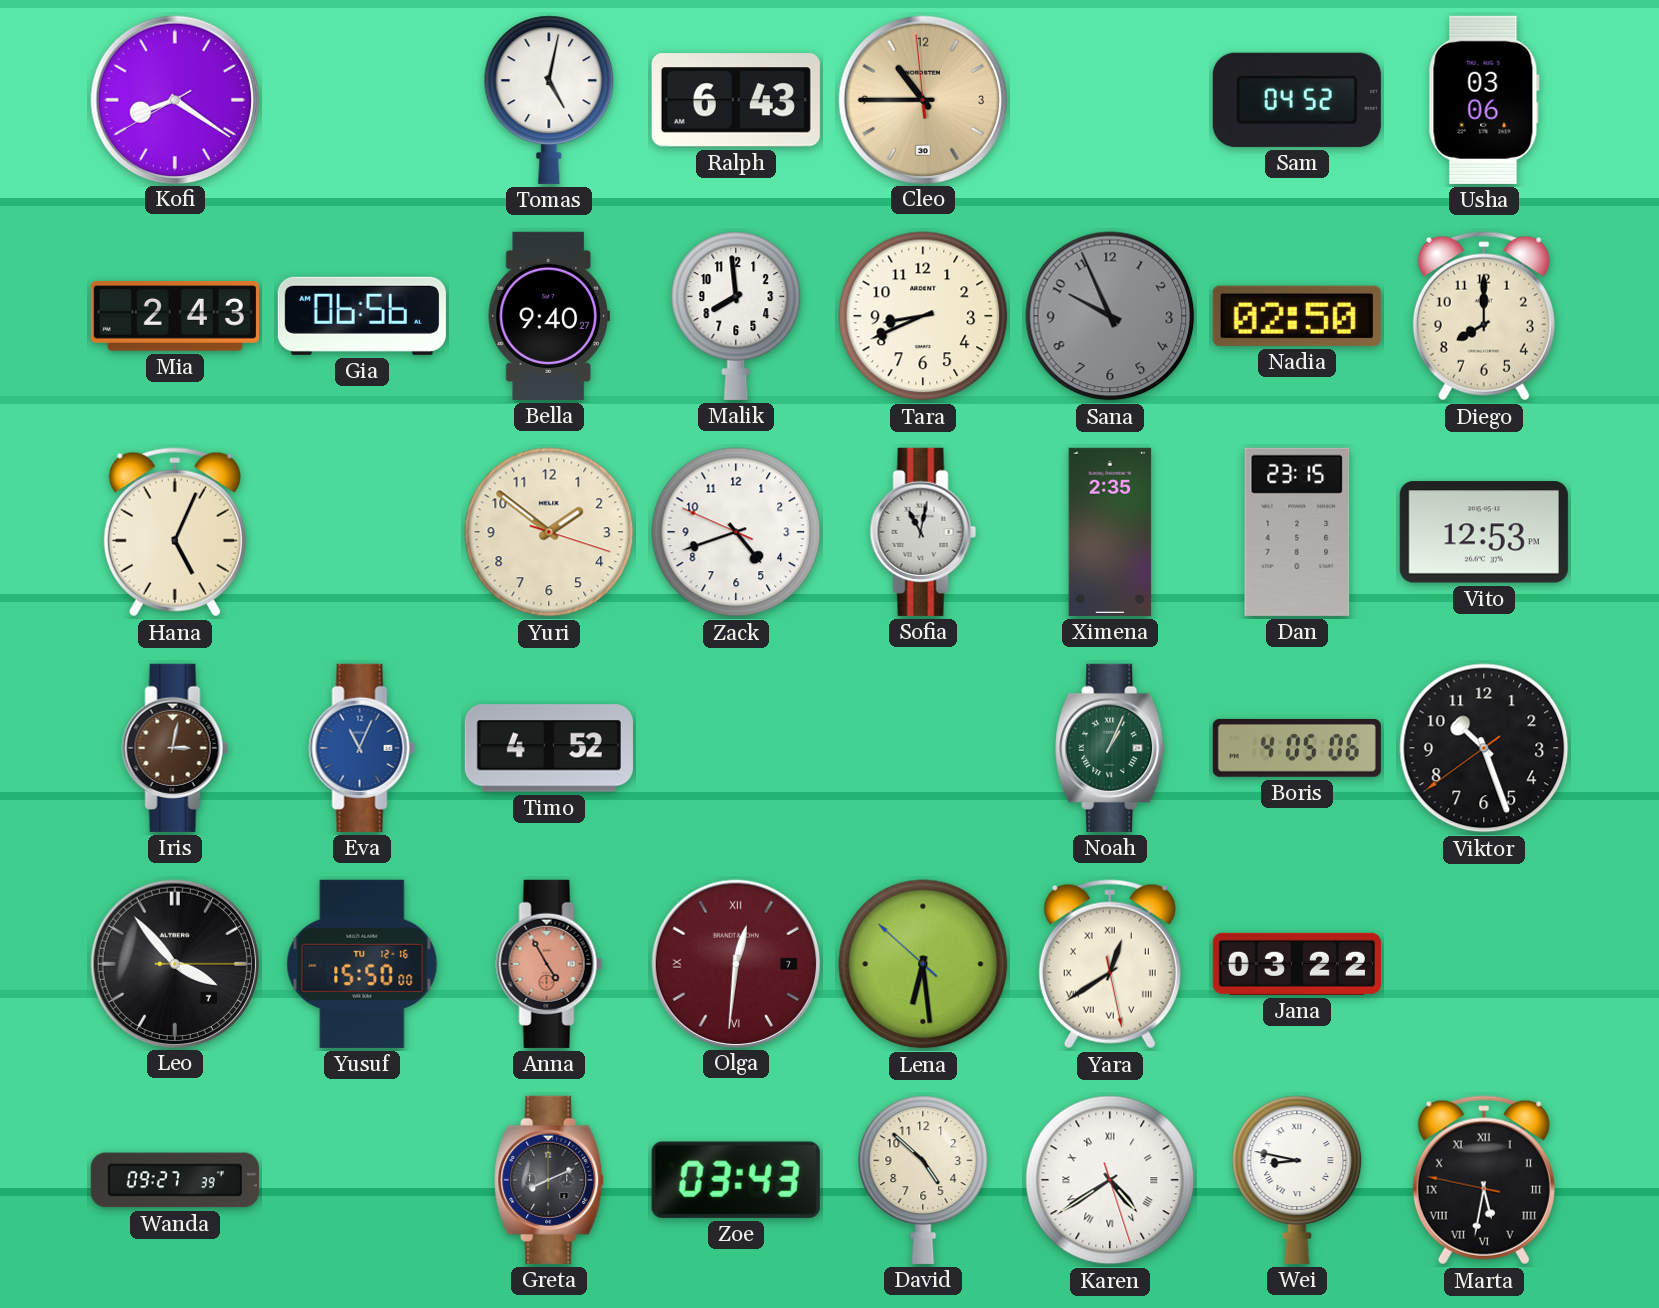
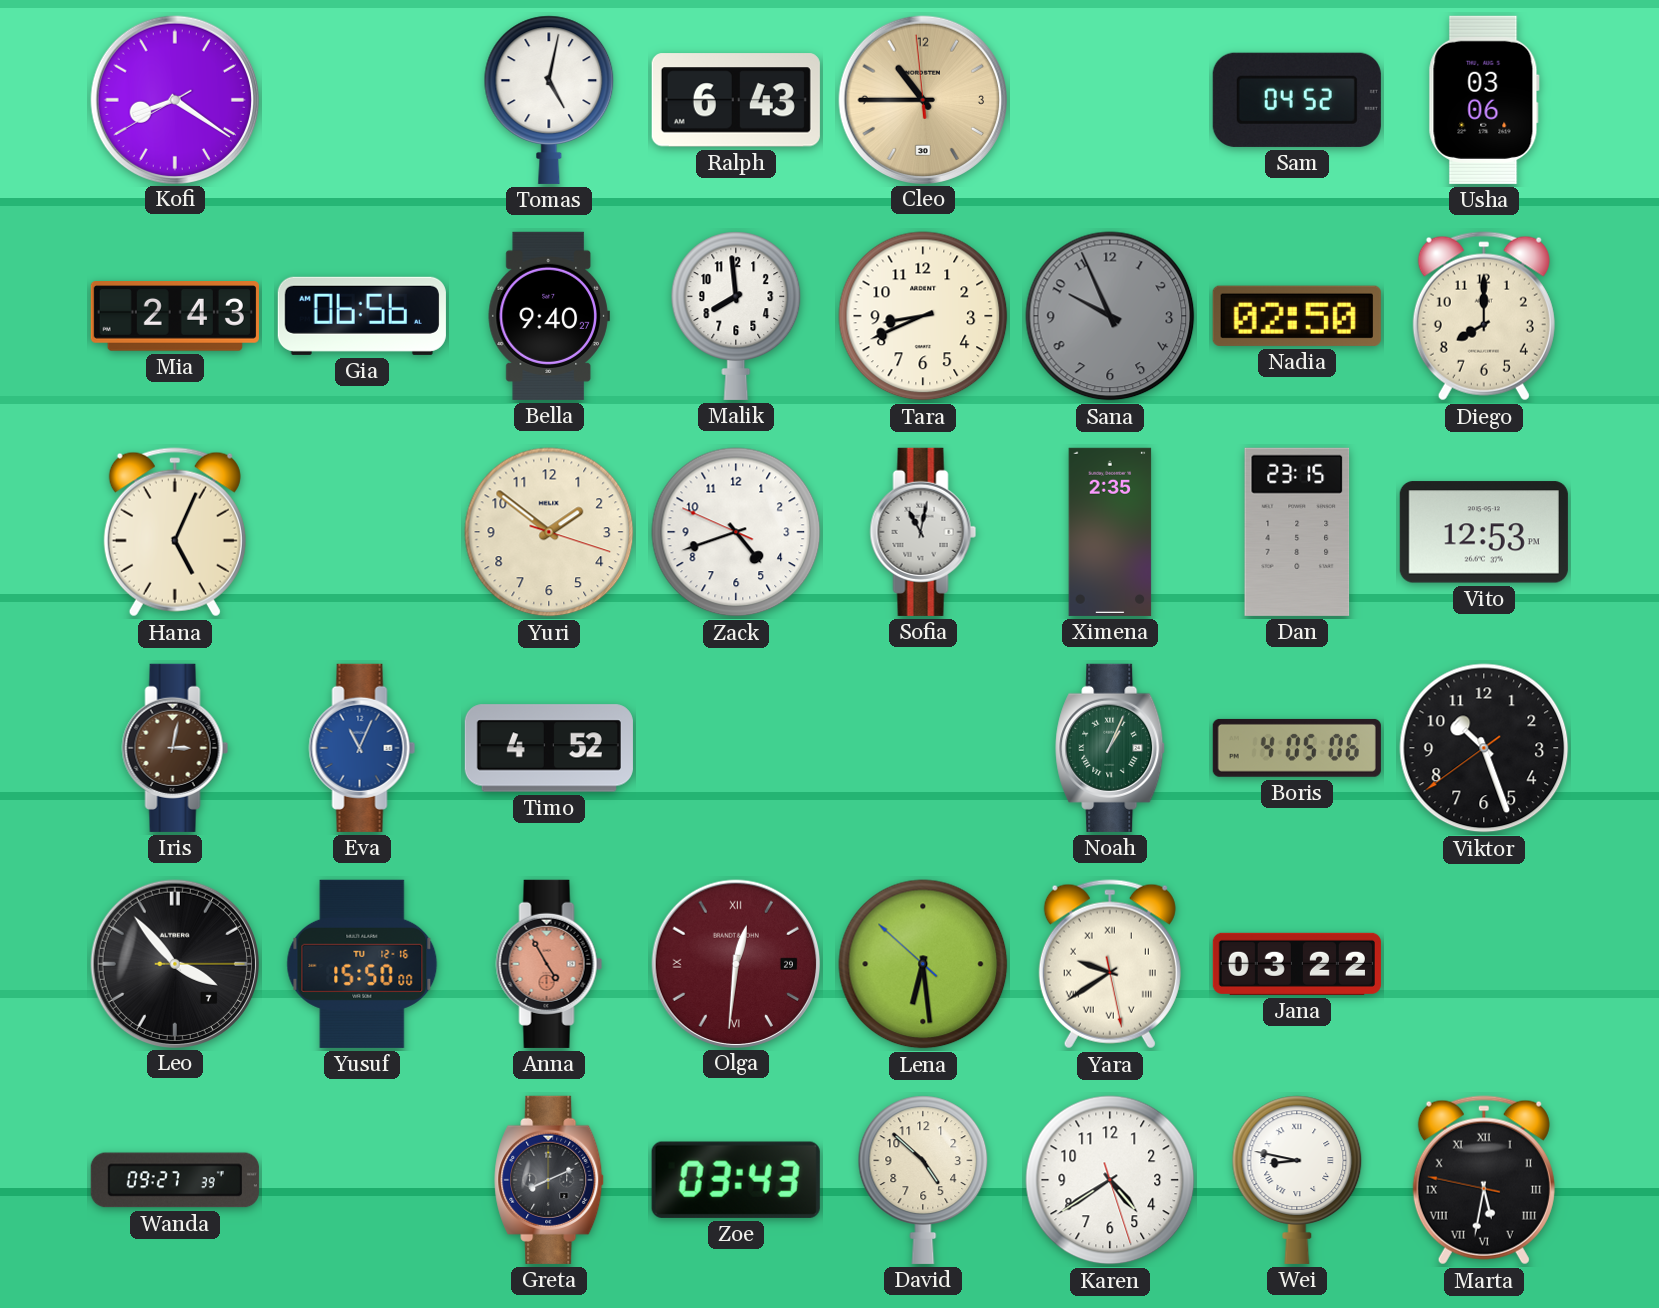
Olga date: 7 -> 29 (735, 963)
Yara: 12:39 -> 9:39 (1110, 964)
Karen numerals: Roman -> Arabic (1110, 1180)
